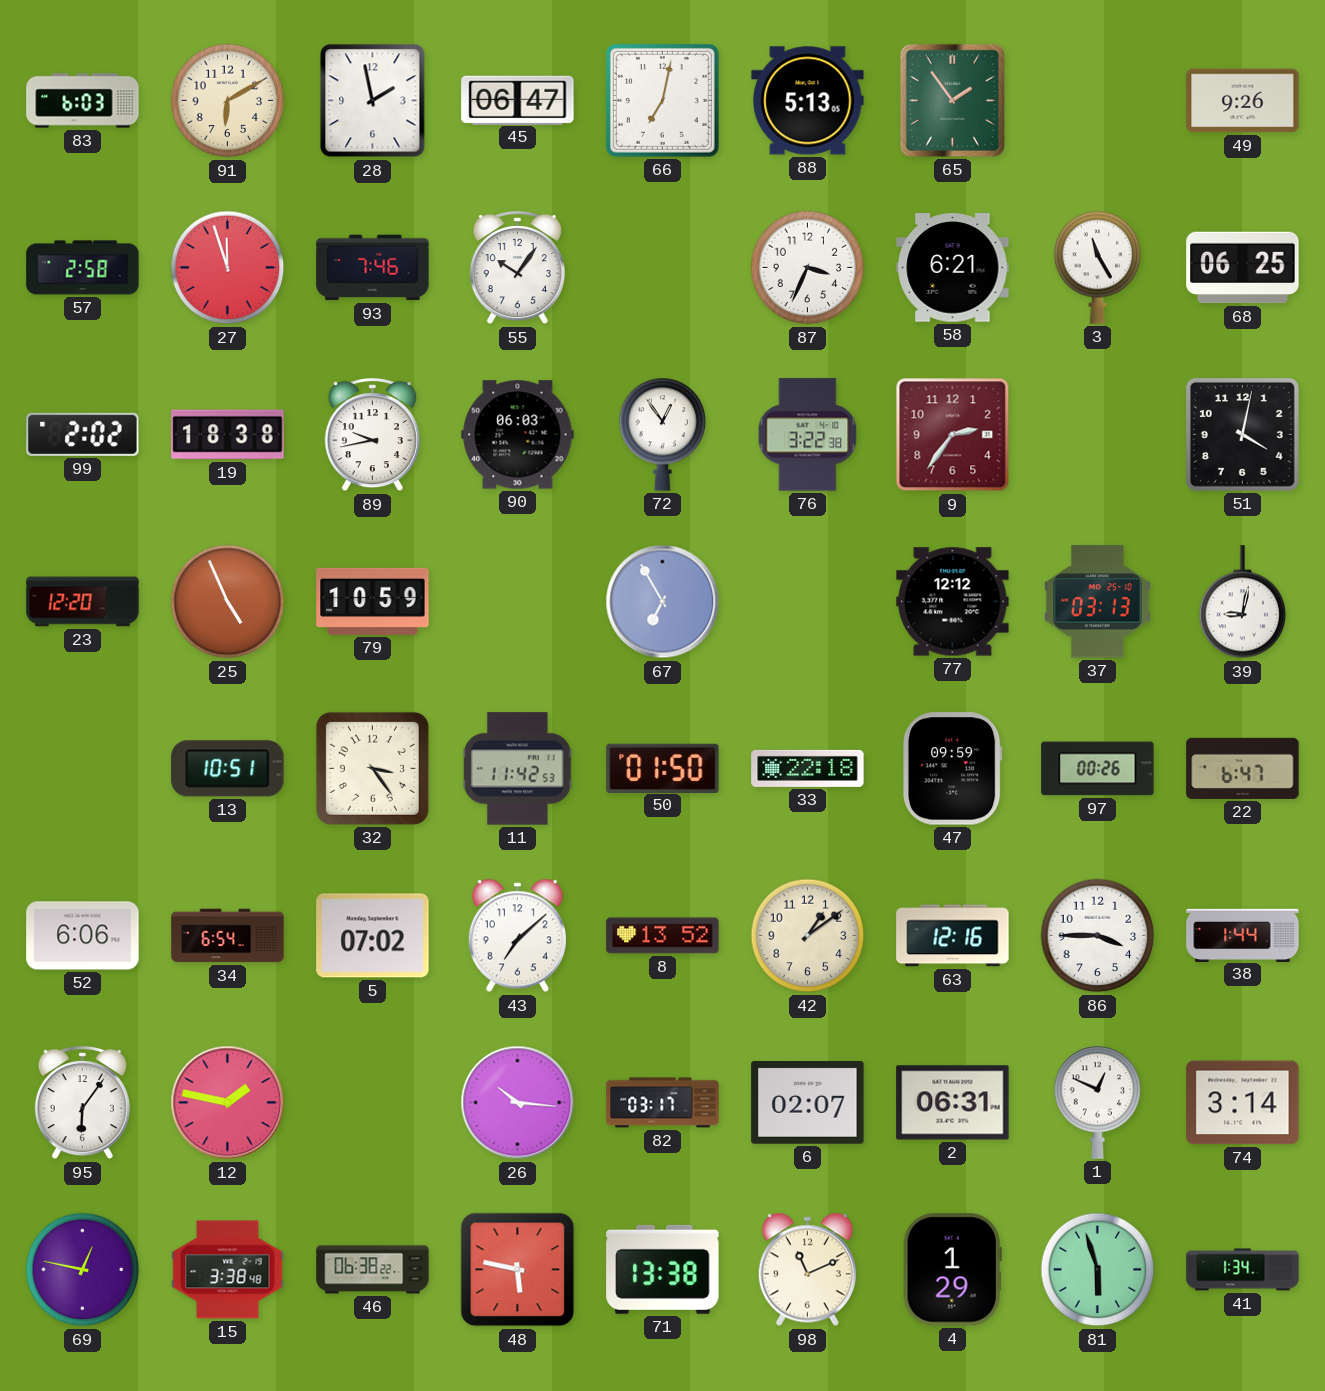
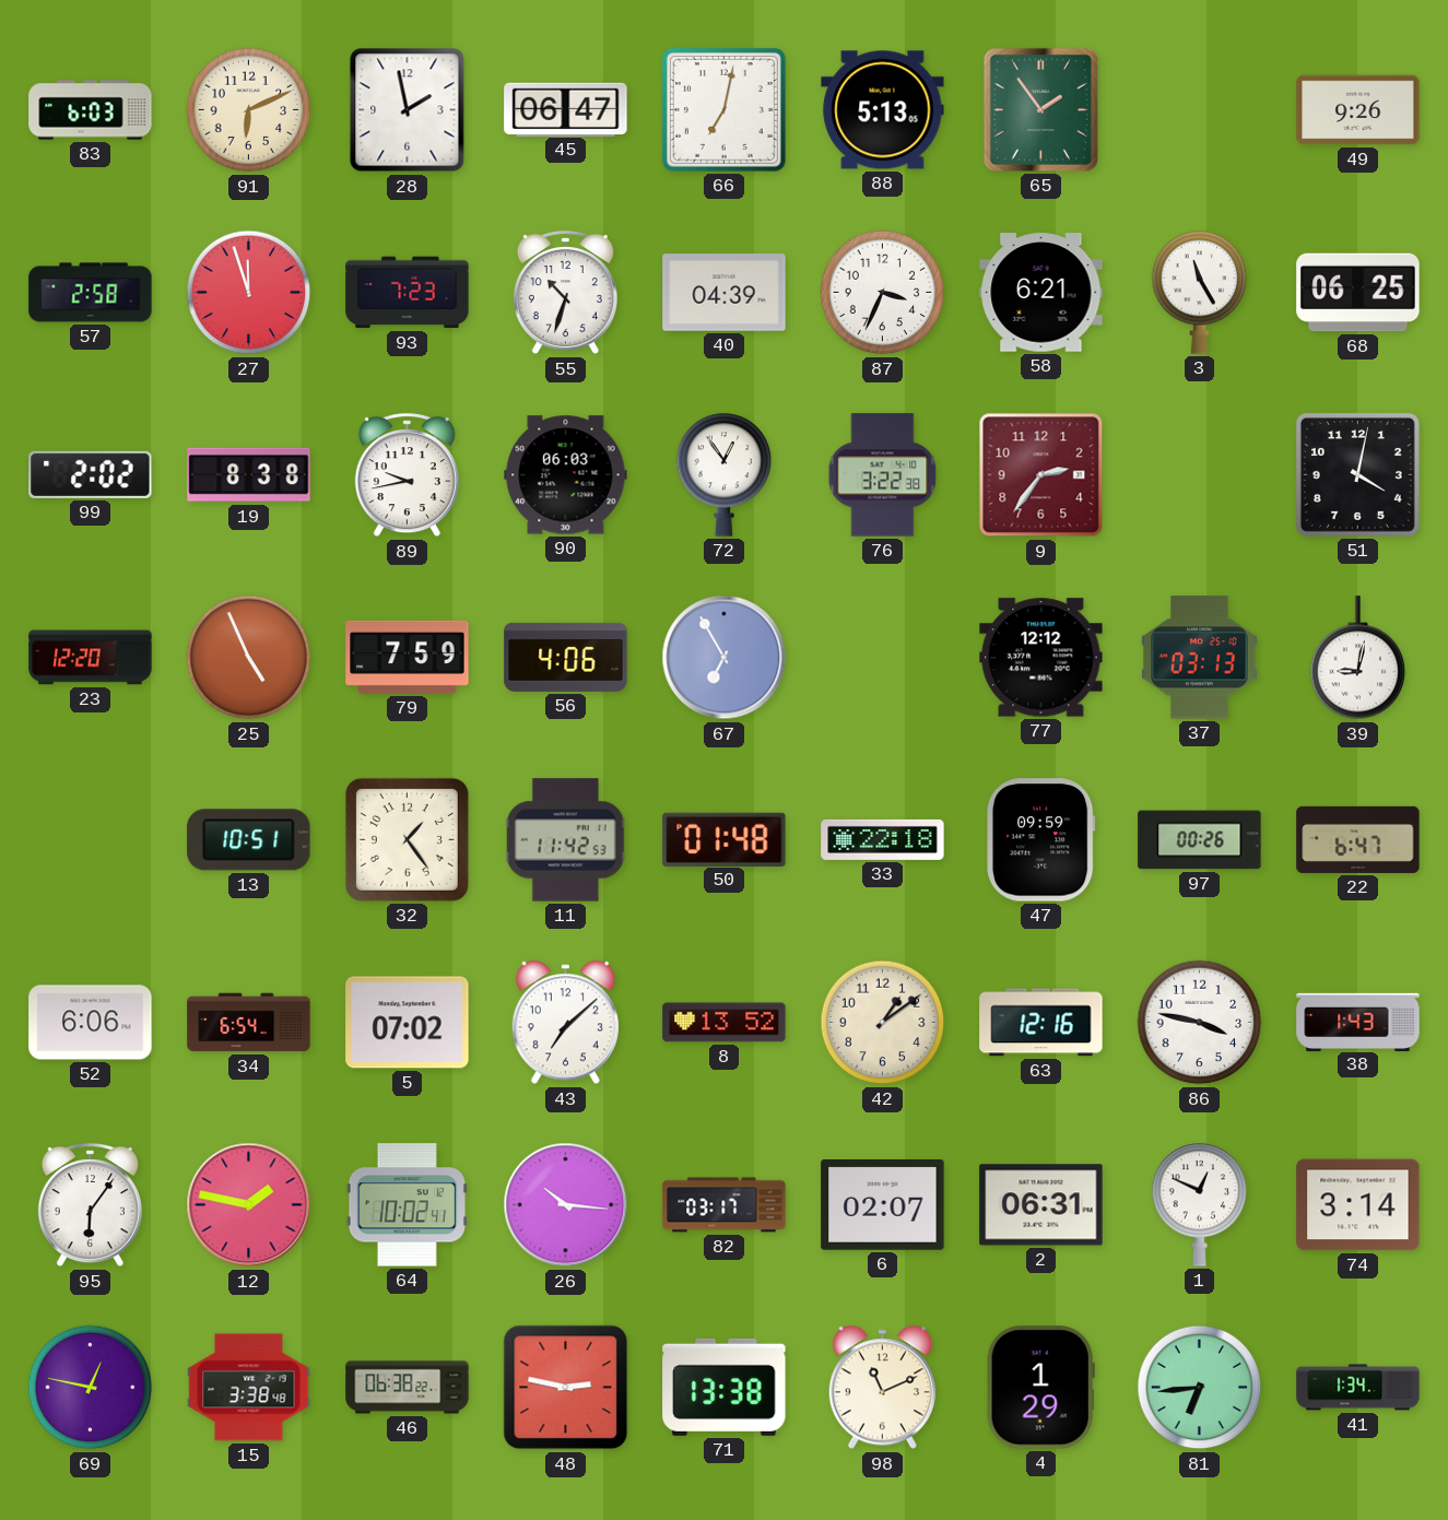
91: 6:10 -> 6:11 (249, 110)
93: 7:46 -> 7:23 (408, 293)
55: 10:06 -> 10:33 (565, 293)
40: none -> 04:39 (725, 293)
19: 18:38 -> 8:38 (249, 475)
79: 10:59 -> 7:59 (408, 657)
56: none -> 4:06 (566, 657)
32: 3:24 -> 1:24 (407, 839)
50: 01:50 -> 01:48 (725, 839)
86: 3:45 -> 3:47 (1200, 1023)
38: 1:44 -> 1:43 (1358, 1022)
64: none -> 10:02 (407, 1205)
48: 5:47 -> 2:47 (566, 1388)
81: 5:57 -> 6:44 (1200, 1388)
